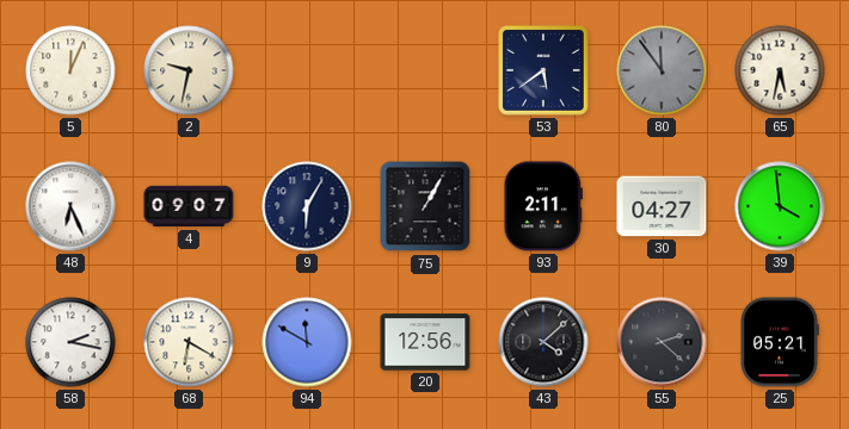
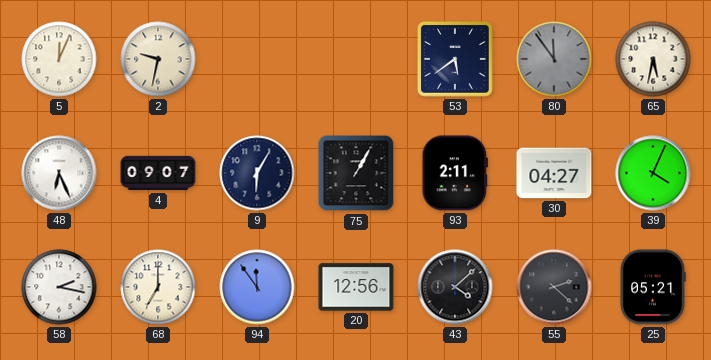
39: 3:59 -> 4:04 (653, 173)
68: 6:20 -> 7:00 (158, 287)
94: 11:50 -> 11:54 (257, 287)
